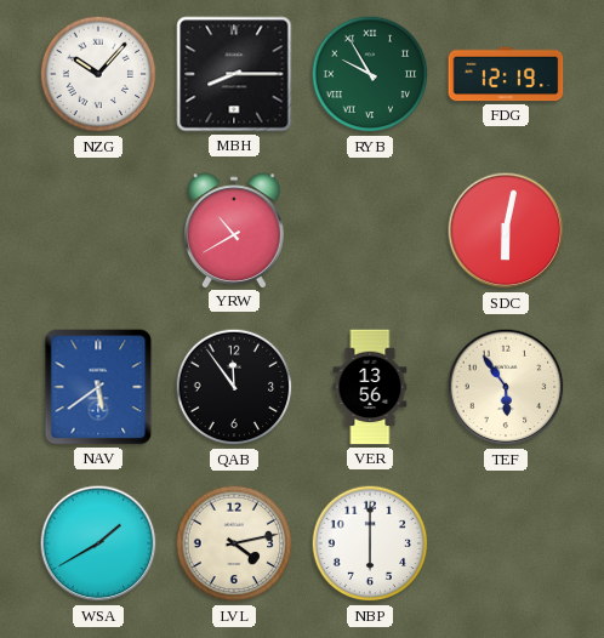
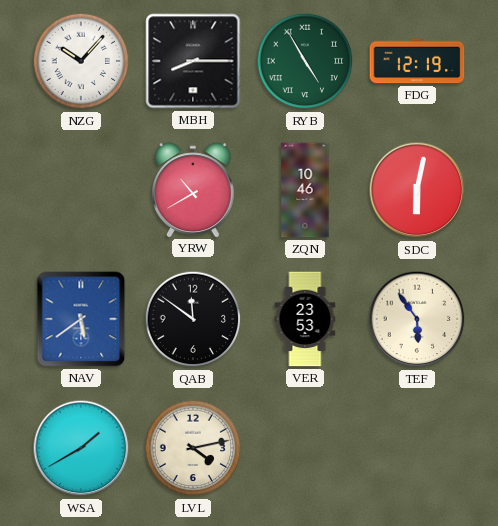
RYB: 9:55 -> 4:55 (305, 61)
ZQN: none -> 10:46 (305, 190)
QAB: 11:54 -> 11:51 (193, 319)
VER: 13:56 -> 23:53 (305, 319)
NBP: 6:00 -> none (370, 543)
